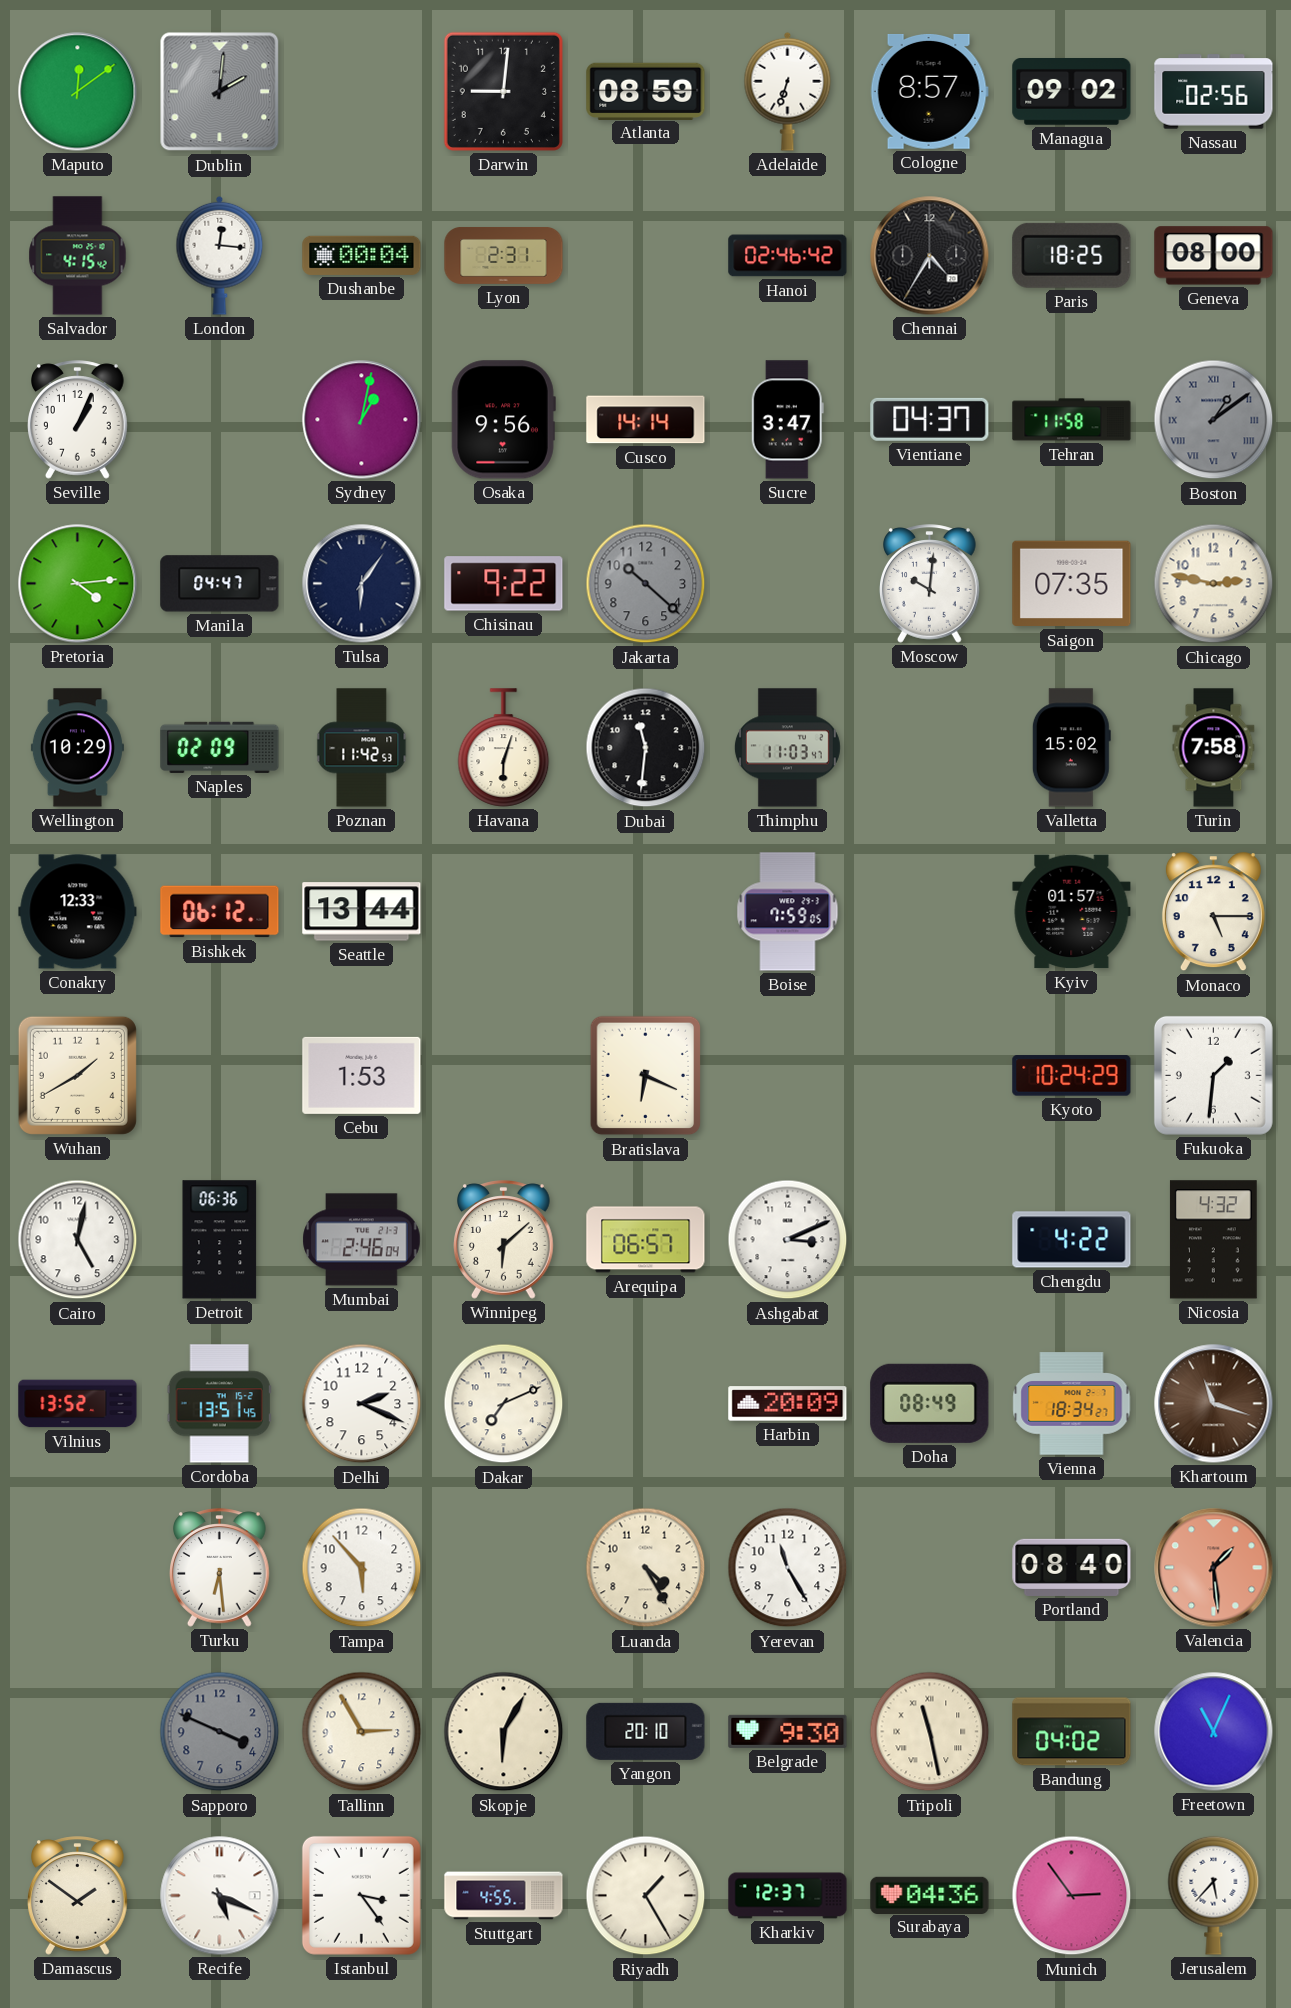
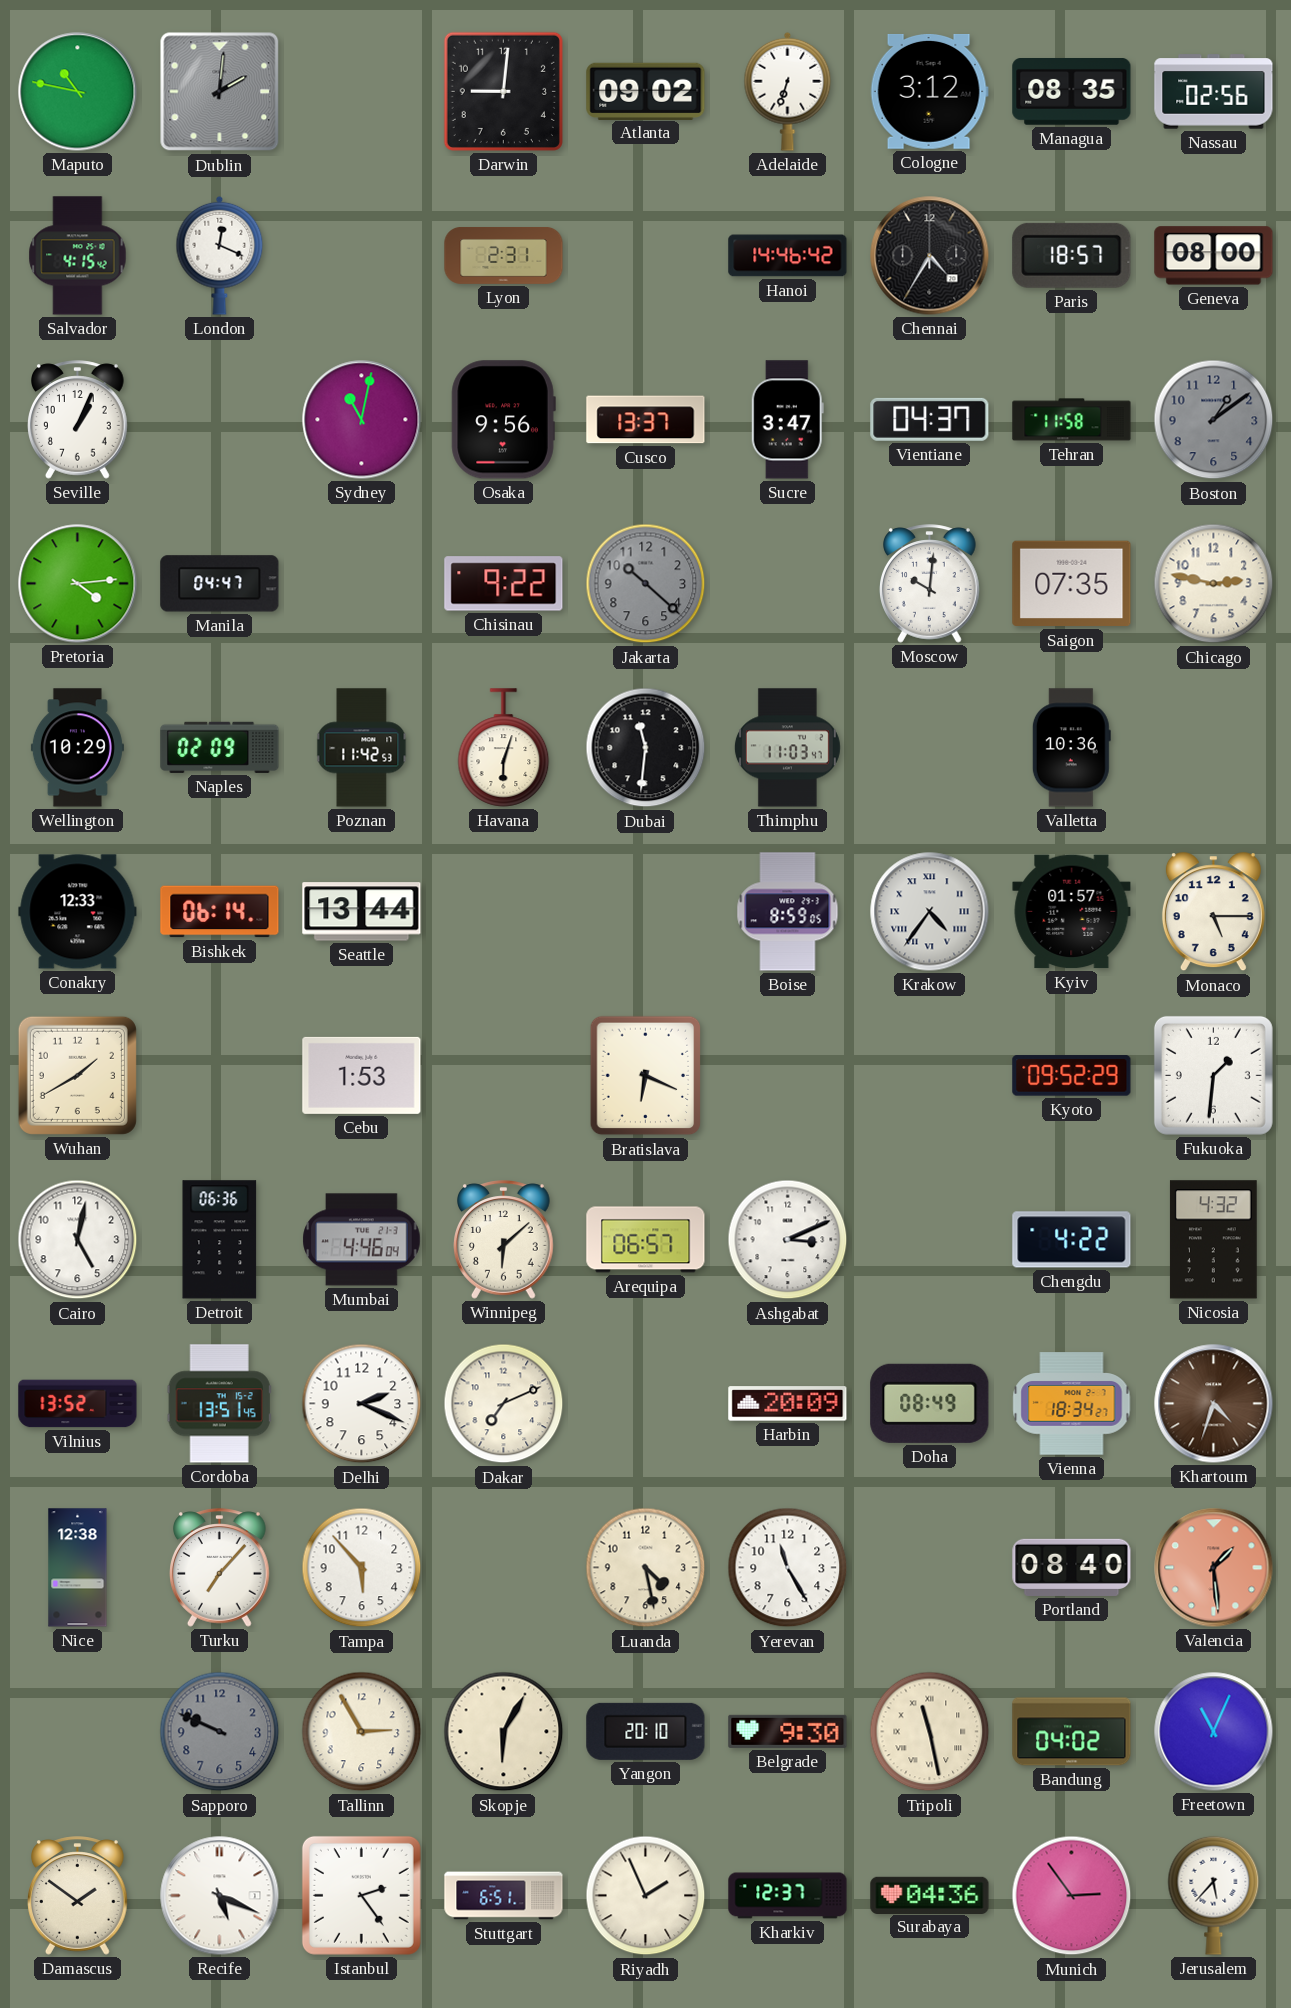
Maputo: 12:09 -> 10:47 (78, 92)
Atlanta: 08:59 -> 09:02 (646, 91)
Cologne: 8:57 -> 3:12 (929, 91)
Managua: 09:02 -> 08:35 (1072, 92)
London: 12:16 -> 12:19 (220, 255)
Dushanbe: 00:04 -> none (362, 255)
Hanoi: 02:46 -> 14:46 (788, 256)
Paris: 18:25 -> 18:57 (1072, 255)
Sydney: 1:02 -> 11:02 (362, 420)
Cusco: 14:14 -> 13:37 (646, 420)
Boston numerals: Roman -> Arabic (1214, 420)
Tulsa: 6:06 -> none (362, 584)
Valletta: 15:02 -> 10:36 (1071, 748)
Turin: 7:58 -> none (1214, 748)
Bishkek: 06:12 -> 06:14 (220, 912)
Boise: 7:59 -> 8:59 (788, 912)
Krakow: none -> 4:36 (930, 912)
Kyoto: 10:24 -> 09:52 (1072, 1076)
Mumbai: 2:46 -> 4:46 (362, 1240)
Khartoum: 11:18 -> 4:33 (1214, 1404)
Nice: none -> 12:38 (78, 1568)
Turku: 6:29 -> 7:07 (220, 1568)
Luanda: 4:25 -> 4:28 (646, 1568)
Sapporo: 3:49 -> 9:49 (220, 1732)
Istanbul: 3:24 -> 2:24 (361, 1895)
Stuttgart: 4:55 -> 6:51 (504, 1896)
Riyadh: 1:25 -> 1:56 (646, 1896)
